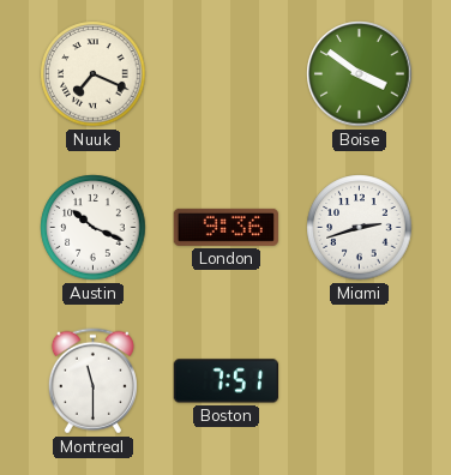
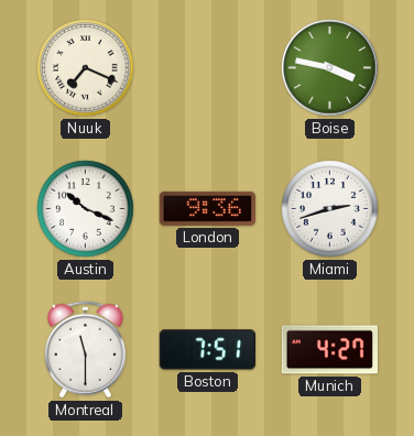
Boise: 3:51 -> 3:47 (330, 68)
Munich: none -> 4:27 (329, 350)
